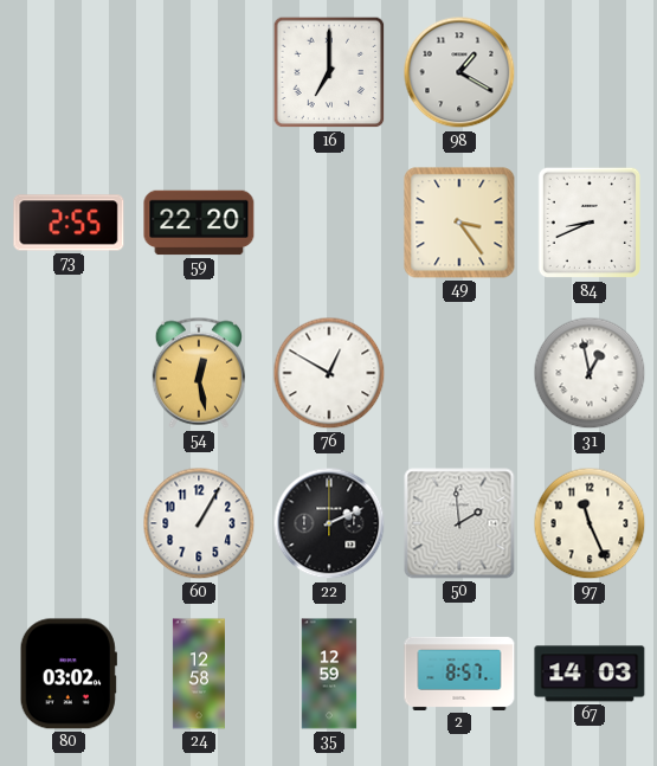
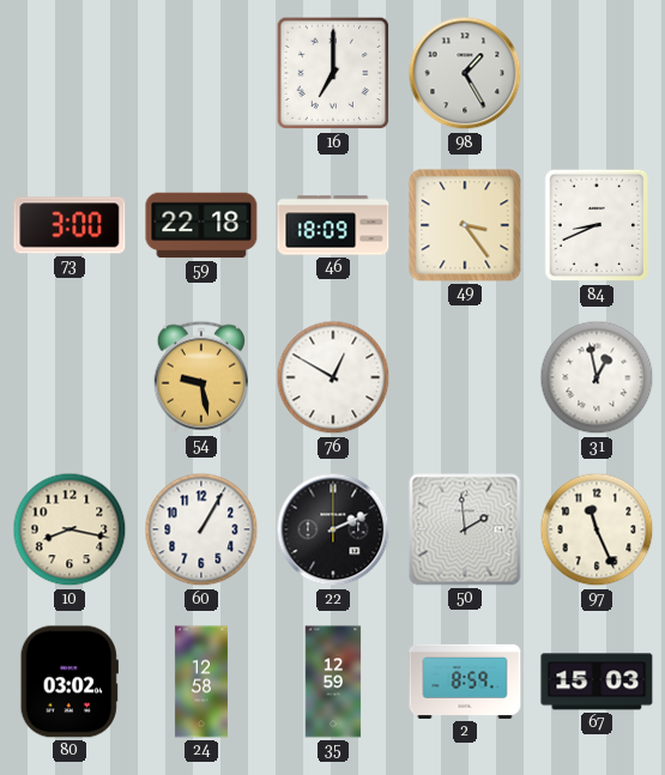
98: 1:20 -> 1:25 (465, 73)
73: 2:55 -> 3:00 (69, 225)
59: 22:20 -> 22:18 (201, 225)
46: none -> 18:09 (333, 225)
54: 12:28 -> 9:28 (201, 377)
10: none -> 8:17 (69, 529)
2: 8:57 -> 8:59 (465, 682)
67: 14:03 -> 15:03 (597, 682)
